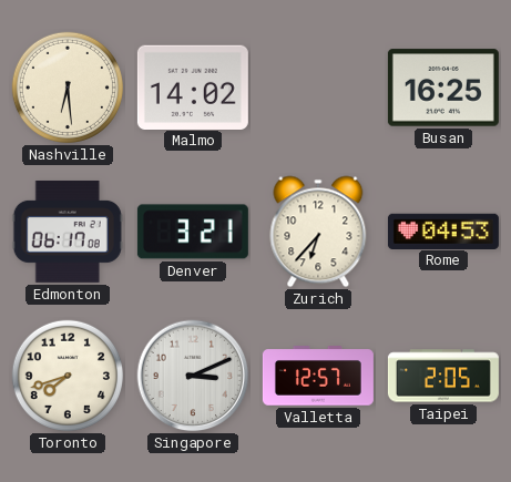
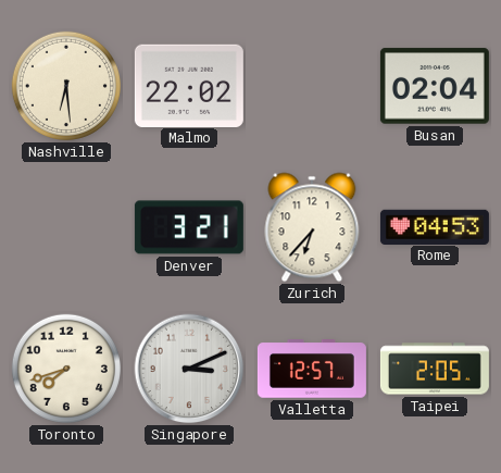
Malmo: 14:02 -> 22:02 (189, 85)
Busan: 16:25 -> 02:04 (435, 86)
Edmonton: 06:17 -> none (68, 232)
